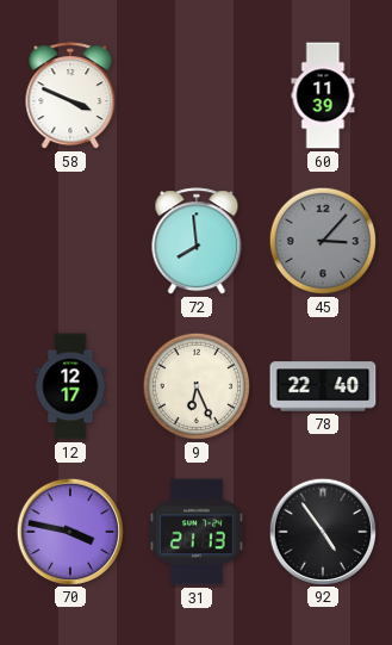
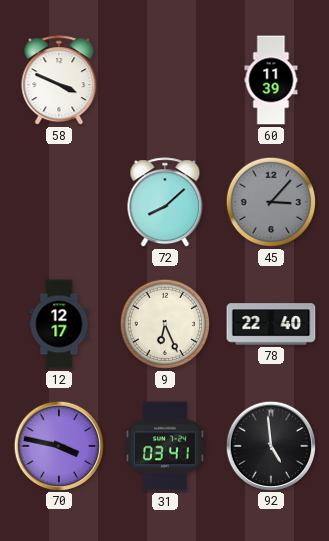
72: 7:59 -> 8:08 (165, 203)
31: 21:13 -> 03:41 (166, 446)
92: 4:54 -> 4:59 (270, 445)
